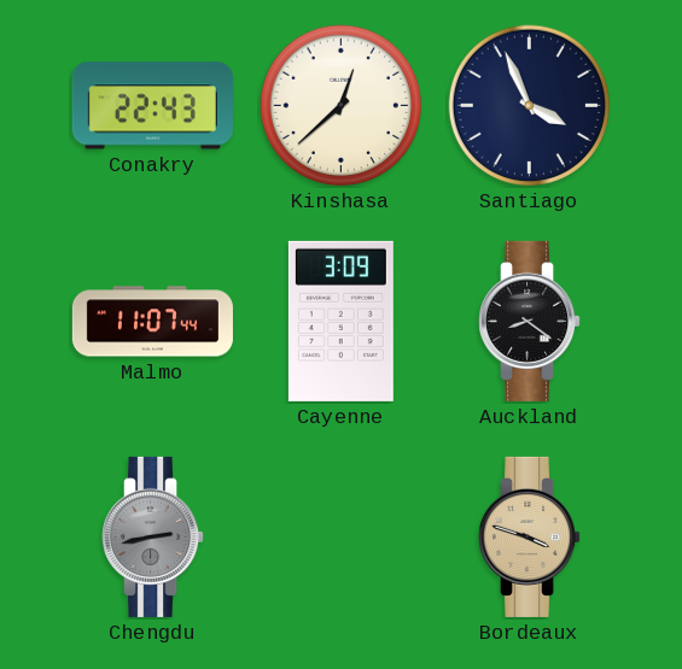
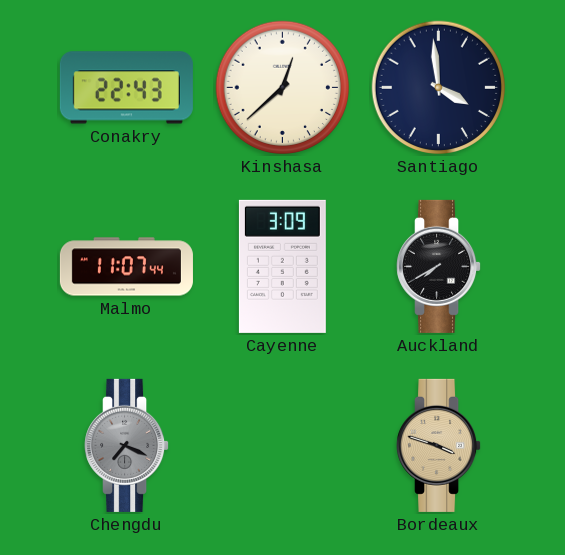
Santiago: 3:56 -> 3:59 (439, 88)
Auckland: 8:21 -> 7:40 (439, 266)
Chengdu: 2:43 -> 7:19 (127, 445)
